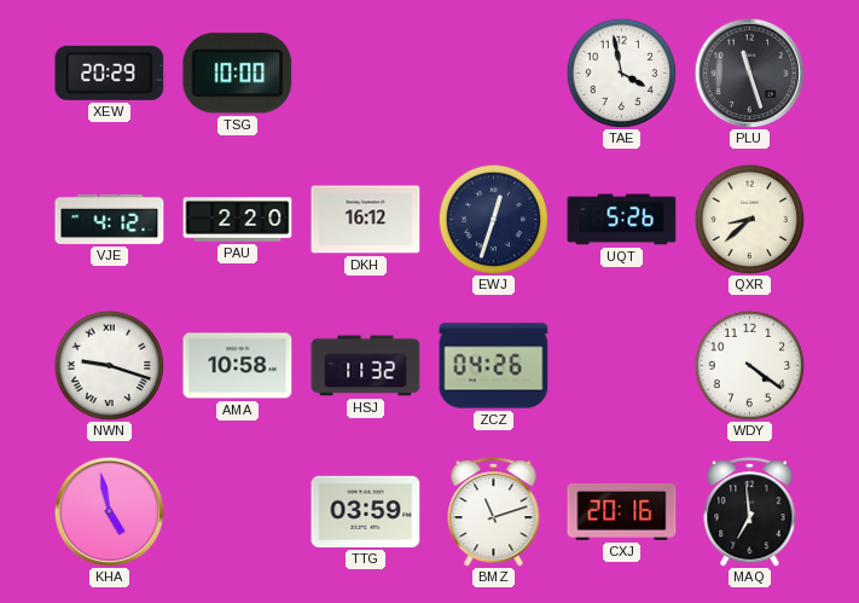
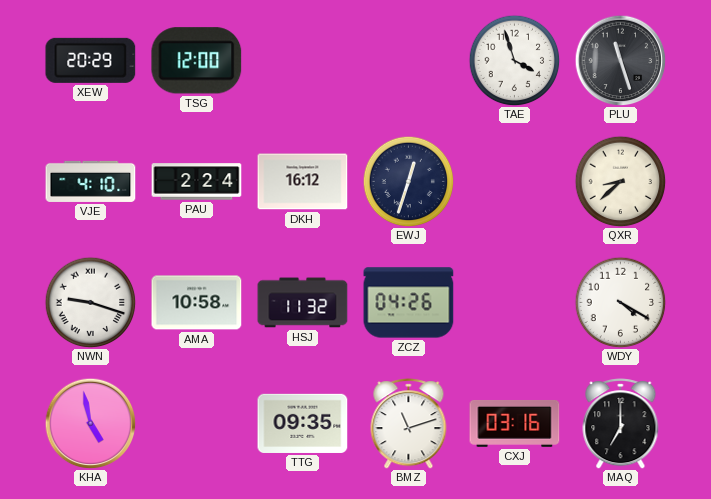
TSG: 10:00 -> 12:00 (197, 61)
TAE: 3:58 -> 3:57 (514, 60)
VJE: 4:12 -> 4:10 (91, 181)
PAU: 2:20 -> 2:24 (197, 182)
UQT: 5:26 -> none (622, 220)
WDY: 4:21 -> 4:20 (620, 302)
TTG: 03:59 -> 09:35 (303, 423)
CXJ: 20:16 -> 03:16 (515, 423)
MAQ: 6:59 -> 7:00 (621, 424)
